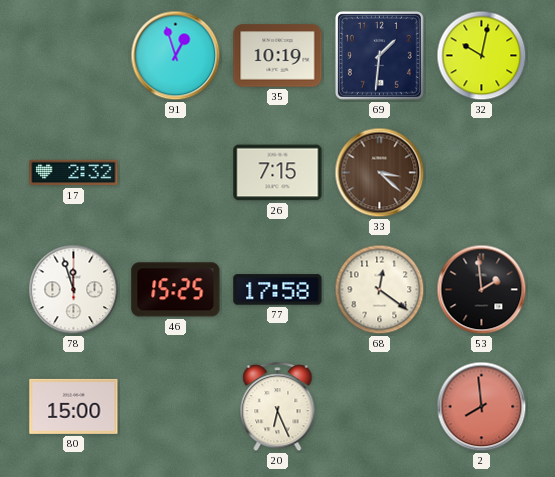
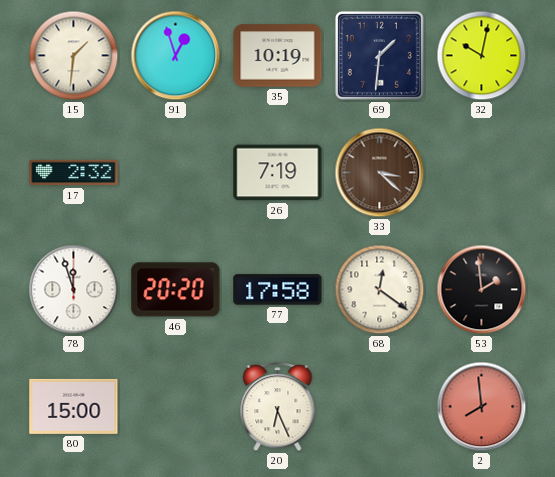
15: none -> 1:31 (74, 56)
26: 7:15 -> 7:19 (278, 173)
46: 15:25 -> 20:20 (176, 290)
